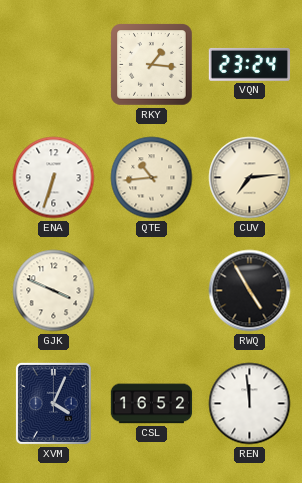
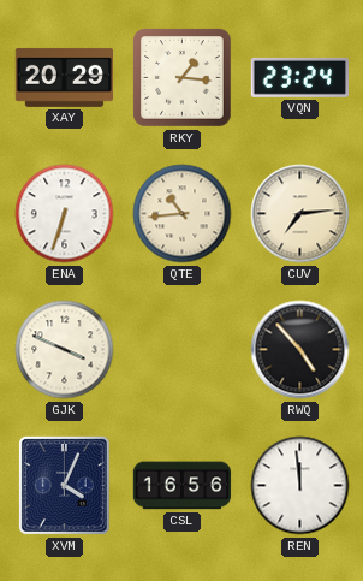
XAY: none -> 20:29 (65, 77)
RWQ: 4:55 -> 4:53 (300, 350)
CSL: 16:52 -> 16:56 (183, 486)
